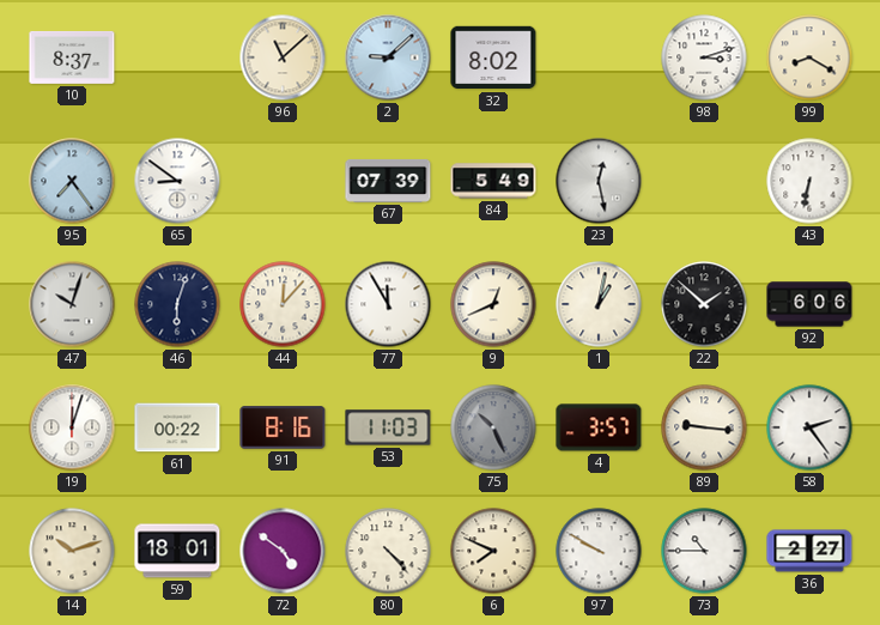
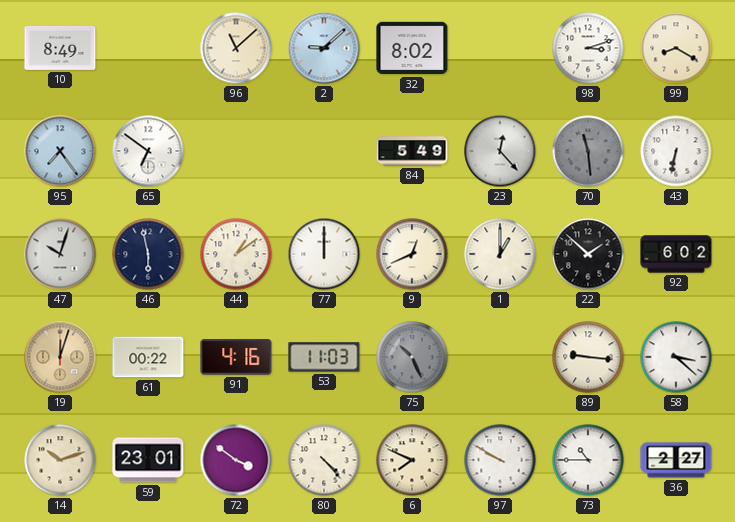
10: 8:37 -> 8:49 (60, 48)
65: 8:51 -> 6:51 (148, 151)
67: 07:39 -> none (388, 181)
23: 12:28 -> 12:23 (500, 151)
70: none -> 11:29 (588, 151)
46: 6:03 -> 5:58 (148, 254)
44: 12:07 -> 1:09 (236, 254)
77: 11:55 -> 12:00 (324, 254)
1: 1:02 -> 1:00 (500, 254)
92: 6:06 -> 6:02 (676, 254)
19 dial: white -> champagne (60, 357)
91: 8:16 -> 4:16 (236, 357)
4: 3:57 -> none (599, 427)
58: 2:24 -> 3:22 (676, 357)
59: 18:01 -> 23:01 (148, 460)
72: 4:51 -> 3:51 (236, 460)
